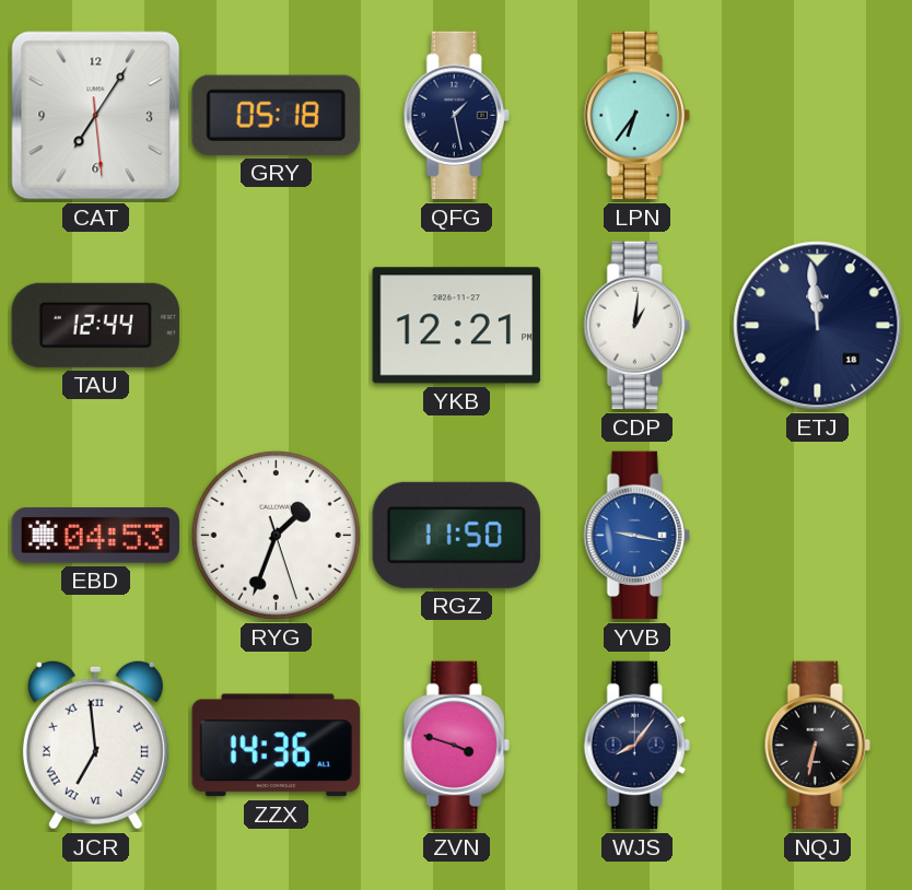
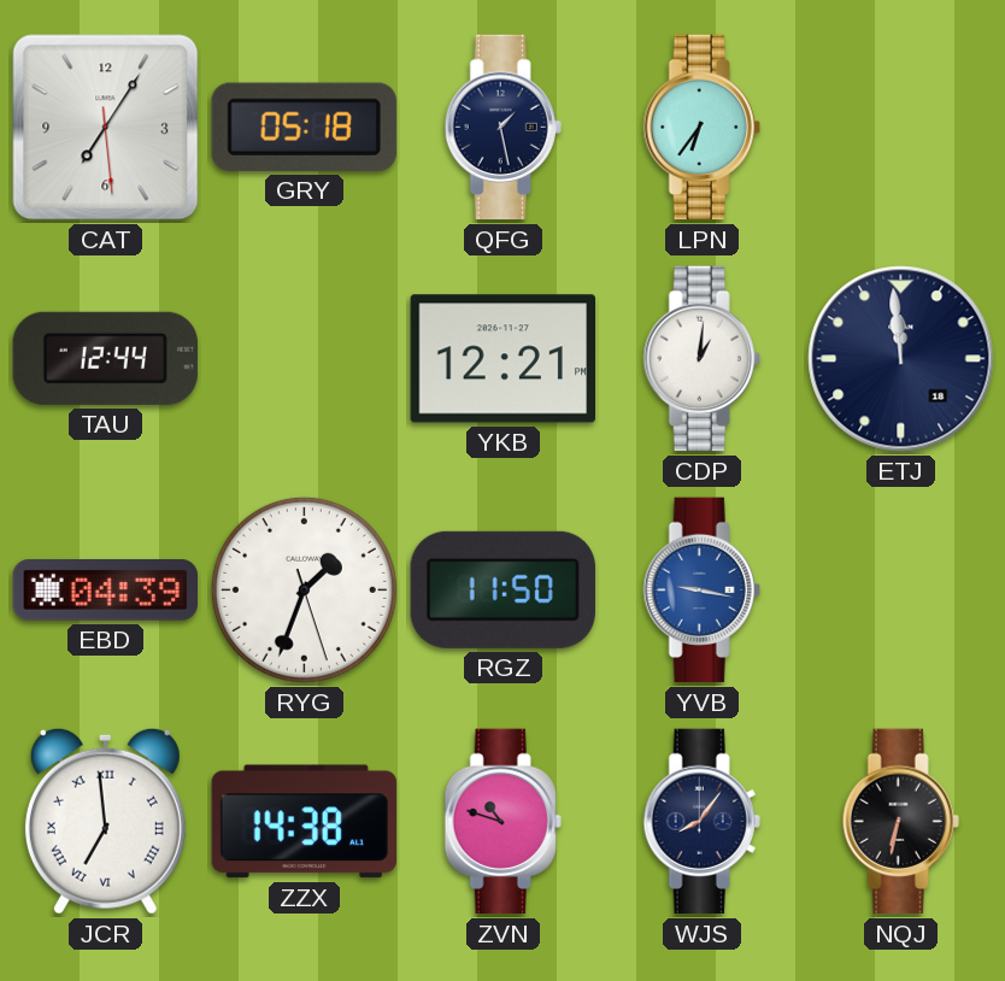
EBD: 04:53 -> 04:39 (105, 591)
ZZX: 14:36 -> 14:38 (304, 822)
ZVN: 3:48 -> 10:48 (502, 822)
